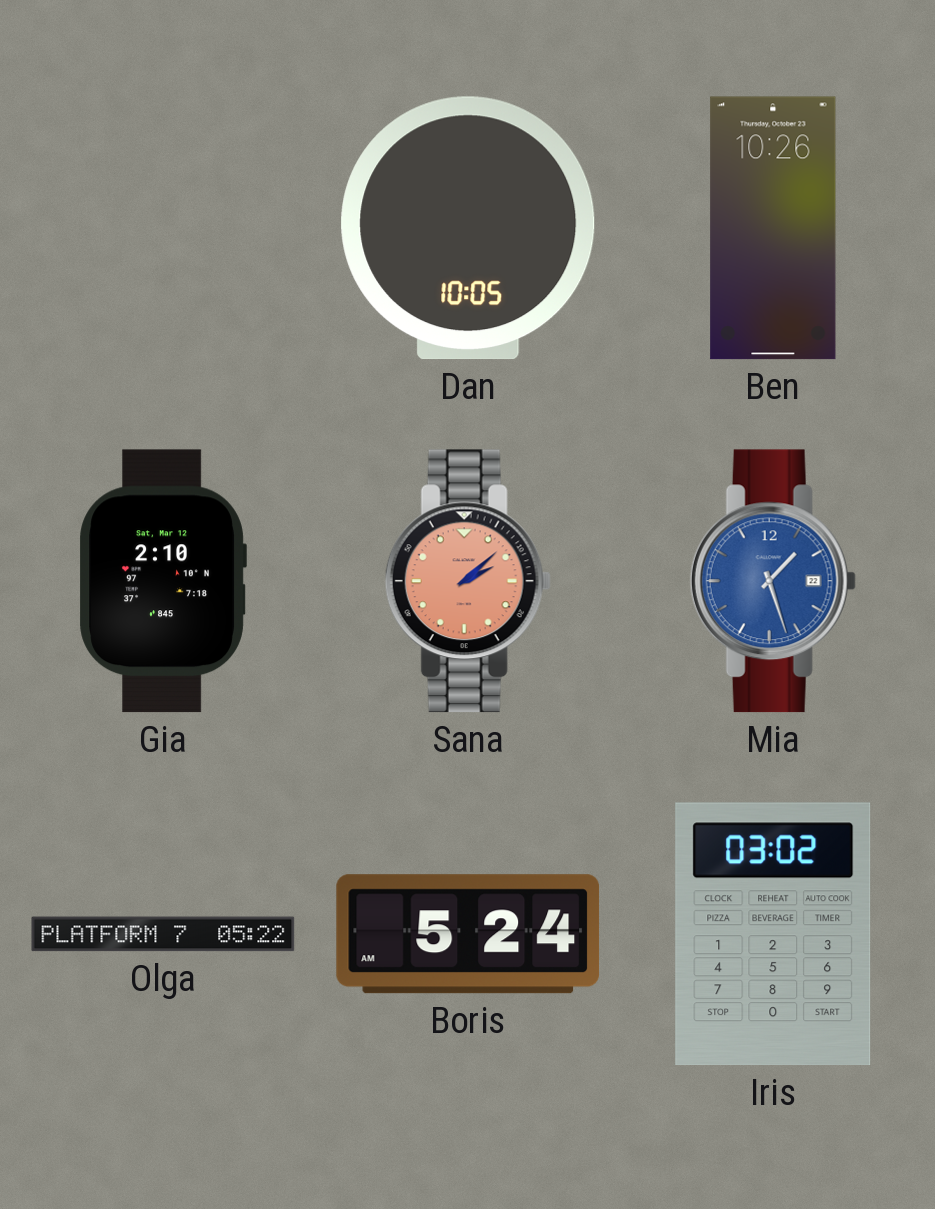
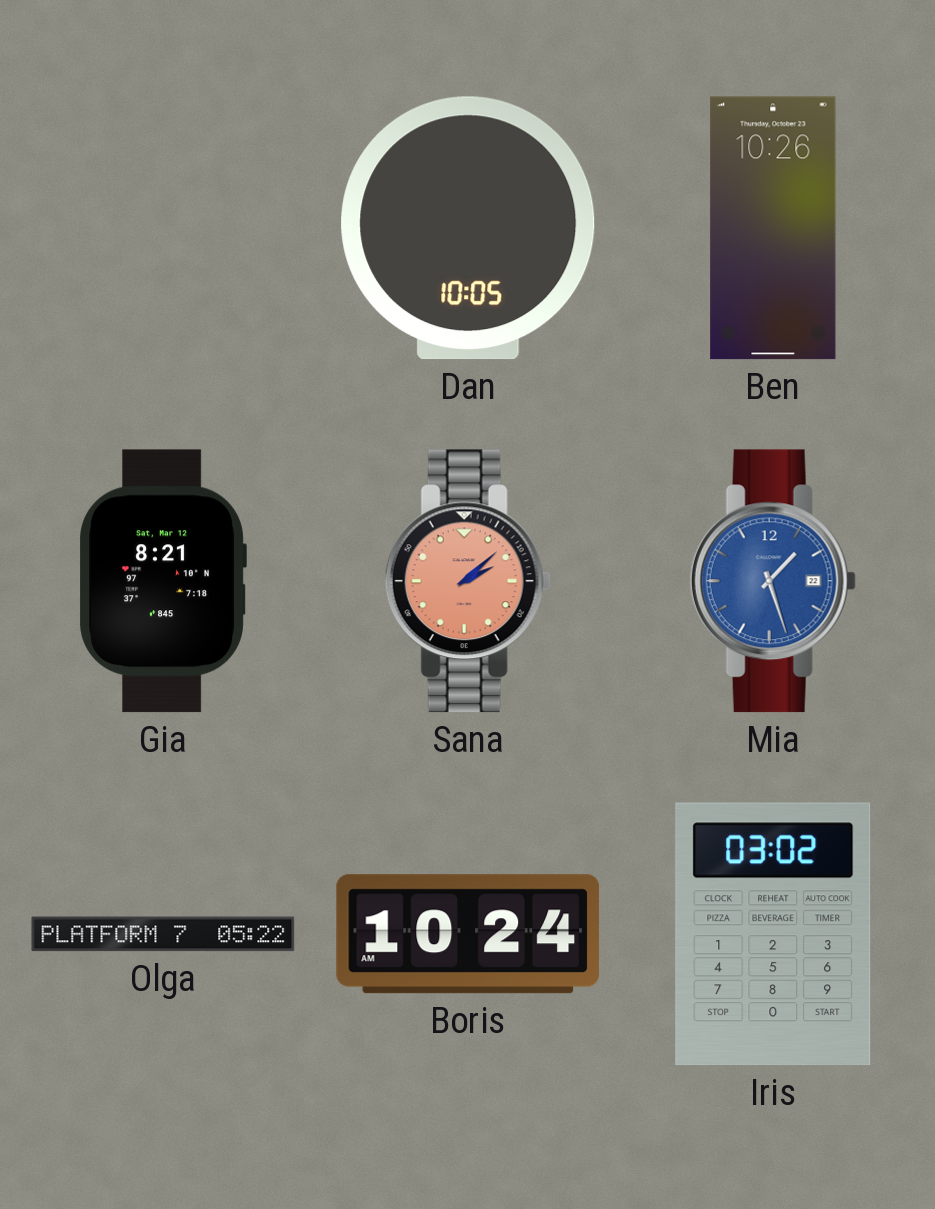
Gia: 2:10 -> 8:21 (163, 581)
Boris: 5:24 -> 10:24 (468, 934)
